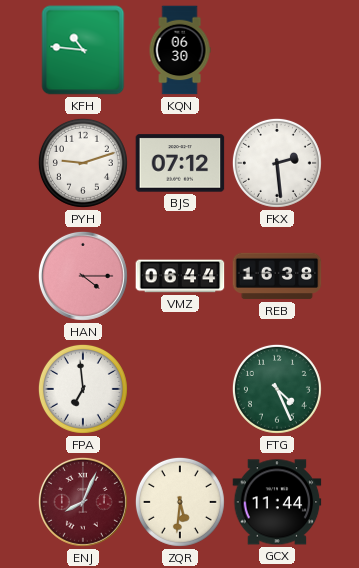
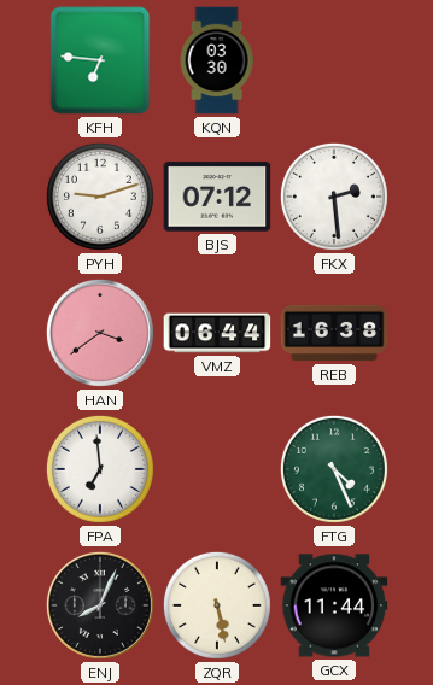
KFH: 10:46 -> 6:46 (100, 60)
KQN: 06:30 -> 03:30 (217, 60)
HAN: 4:15 -> 3:39 (100, 333)
ENJ dial: burgundy -> black (100, 605)
ZQR: 5:31 -> 5:28 (217, 605)
